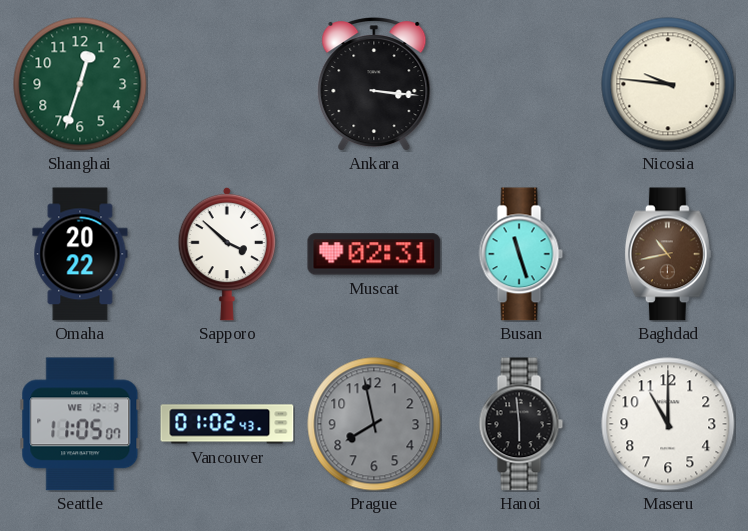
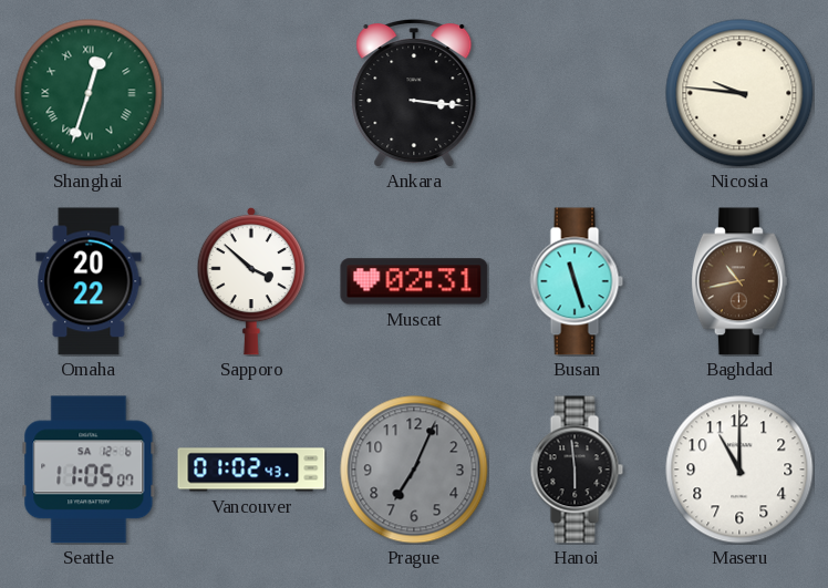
Shanghai numerals: Arabic -> Roman (89, 93)
Seattle date: WE 12-3 -> SA 12-6 (89, 470)
Prague: 7:58 -> 7:04 (414, 470)
